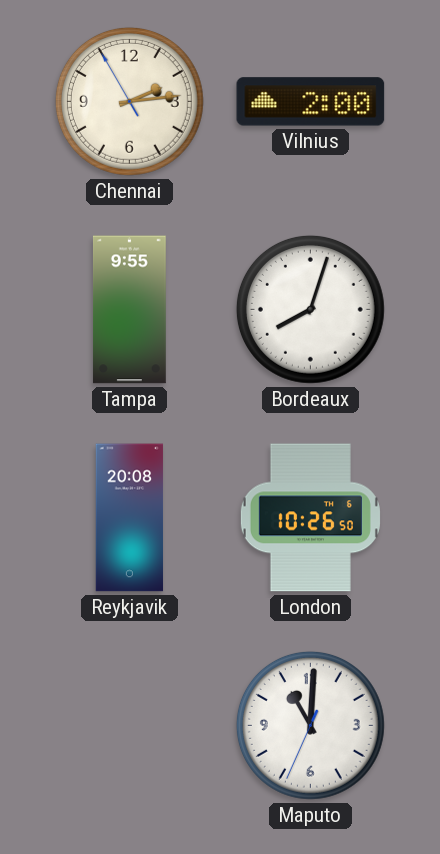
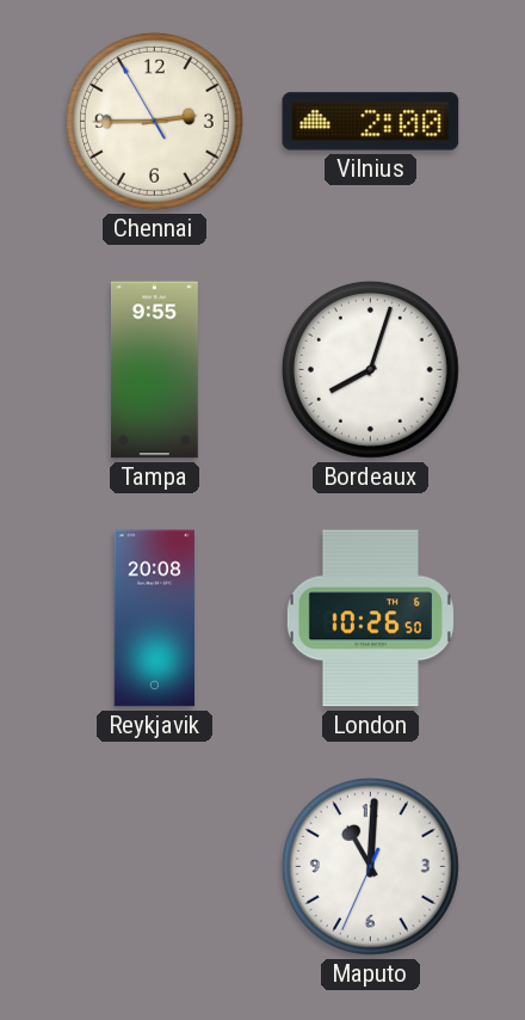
Chennai: 2:13 -> 2:44 (154, 121)
